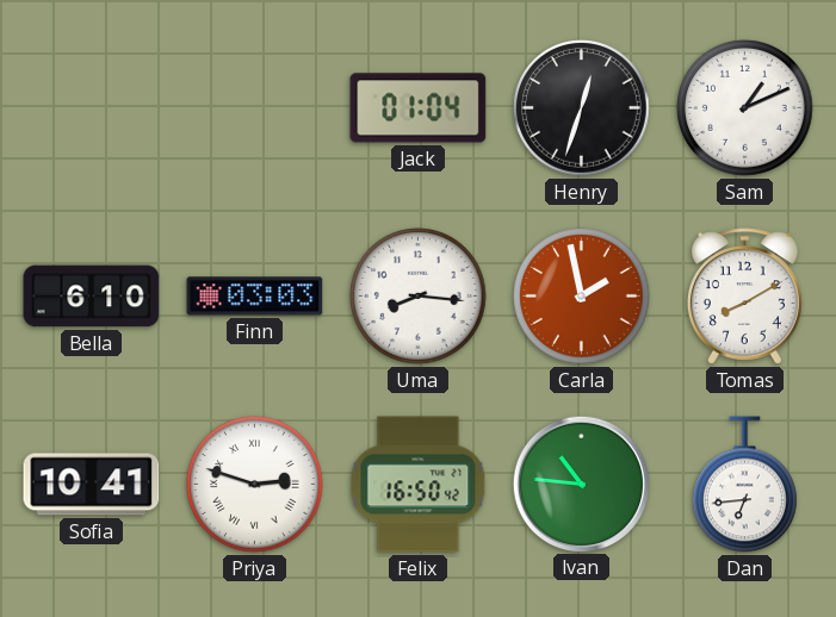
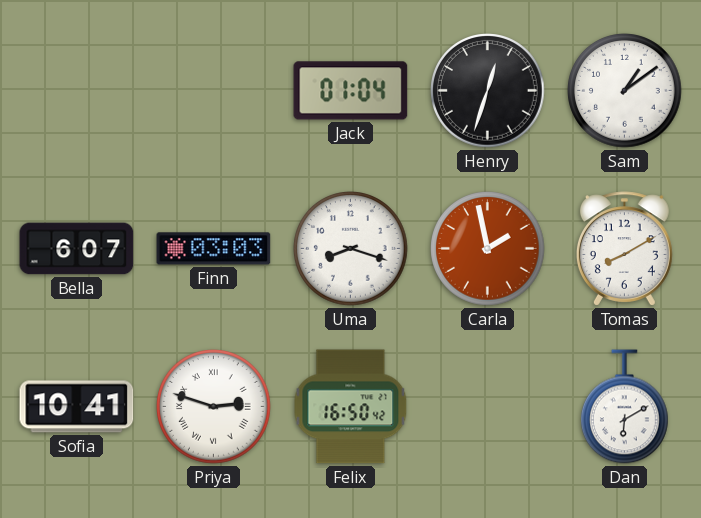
Sam: 1:11 -> 1:09 (625, 91)
Bella: 6:10 -> 6:07 (77, 249)
Uma: 8:16 -> 8:18 (351, 249)
Ivan: 10:46 -> none (581, 484)
Dan: 6:44 -> 6:10 (625, 407)
